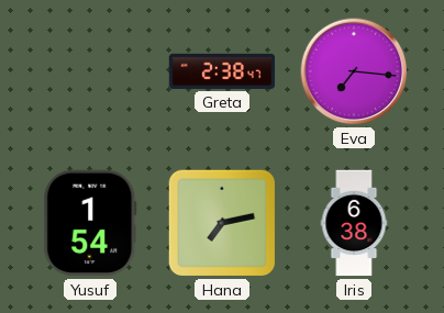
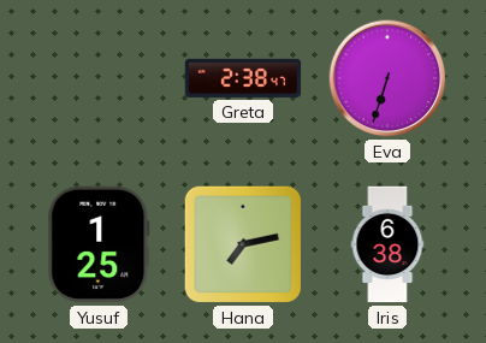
Eva: 7:16 -> 6:33 (387, 78)
Yusuf: 1:54 -> 1:25 (99, 244)
